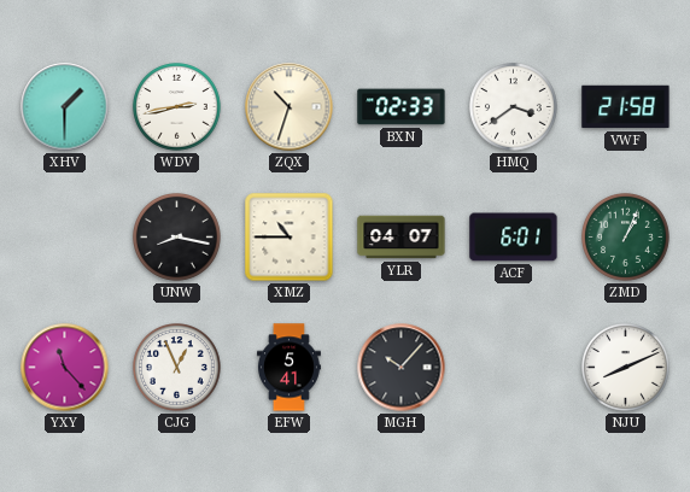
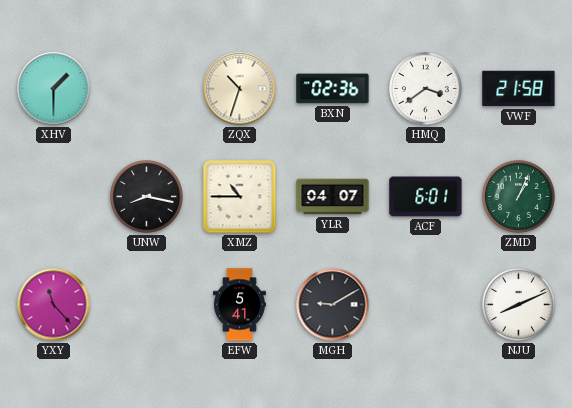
WDV: 2:43 -> none (177, 107)
BXN: 02:33 -> 02:36 (333, 89)
CJG: 12:56 -> none (177, 368)
MGH: 10:07 -> 9:10 (333, 305)
